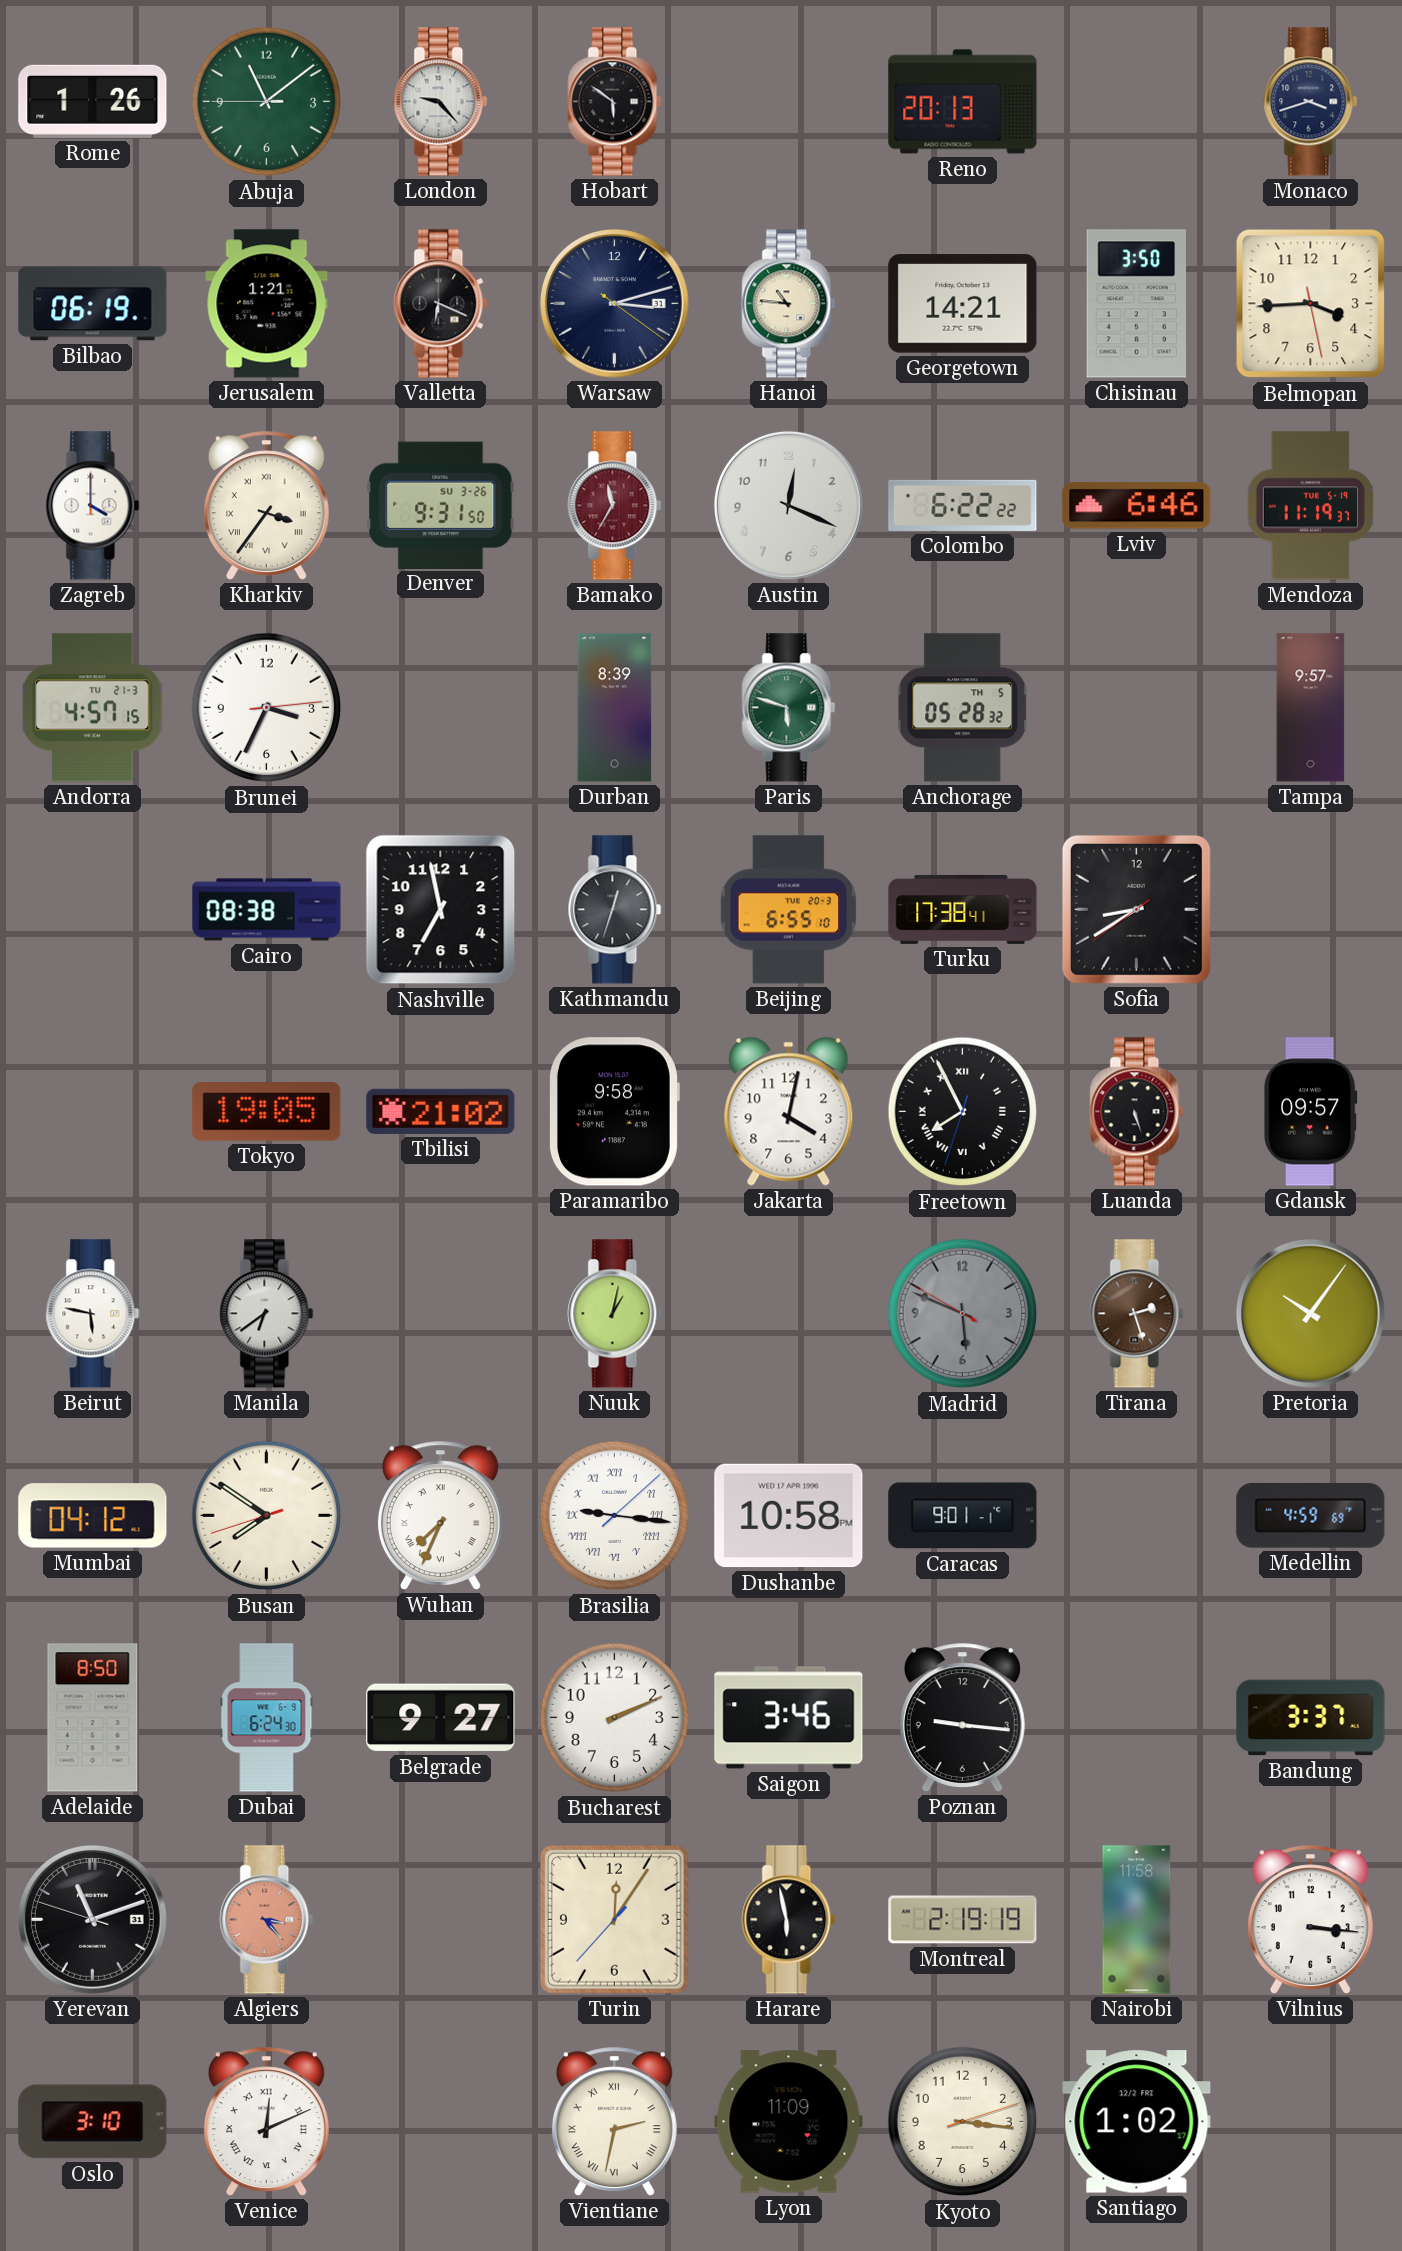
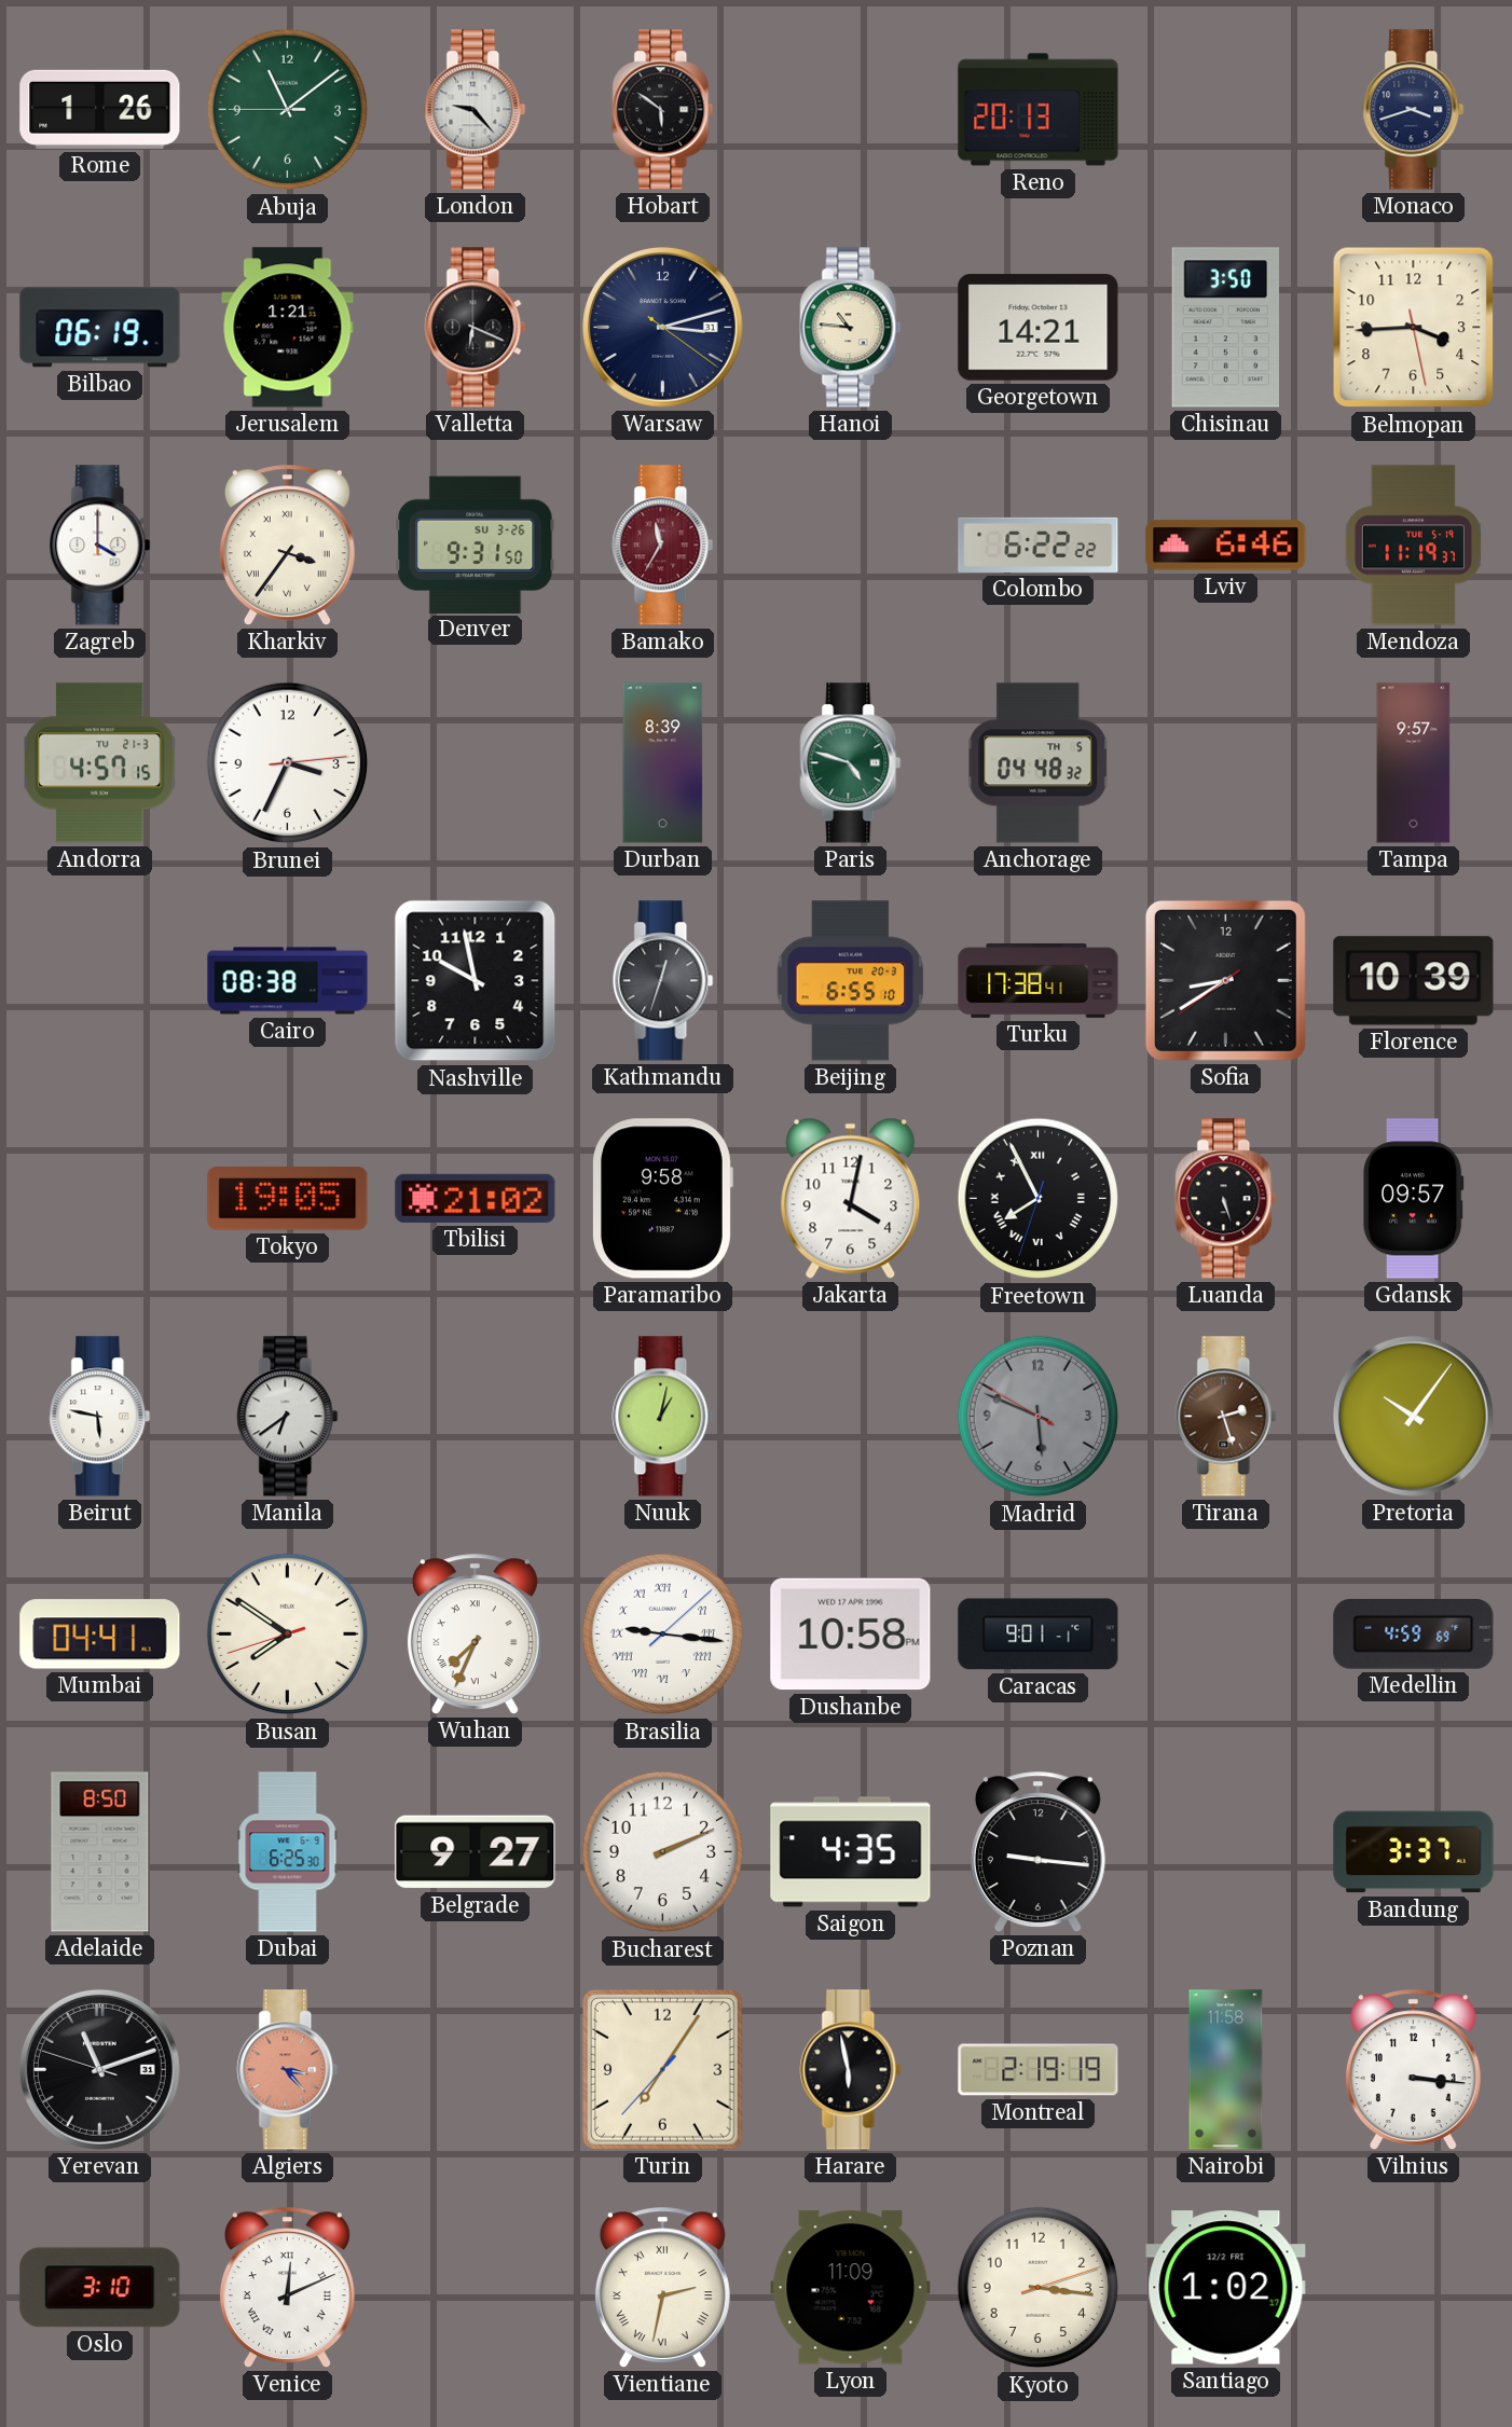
Austin: 12:19 -> none (788, 505)
Paris: 5:48 -> 4:48 (851, 763)
Anchorage: 05:28 -> 04:48 (1039, 763)
Nashville: 6:58 -> 9:58 (476, 981)
Florence: none -> 10:39 (1414, 981)
Mumbai: 04:12 -> 04:41 (100, 1635)
Dubai: 6:24 -> 6:25 (288, 1852)
Saigon: 3:46 -> 4:35 (851, 1852)
Turin: 12:05 -> 7:05 (662, 2069)
